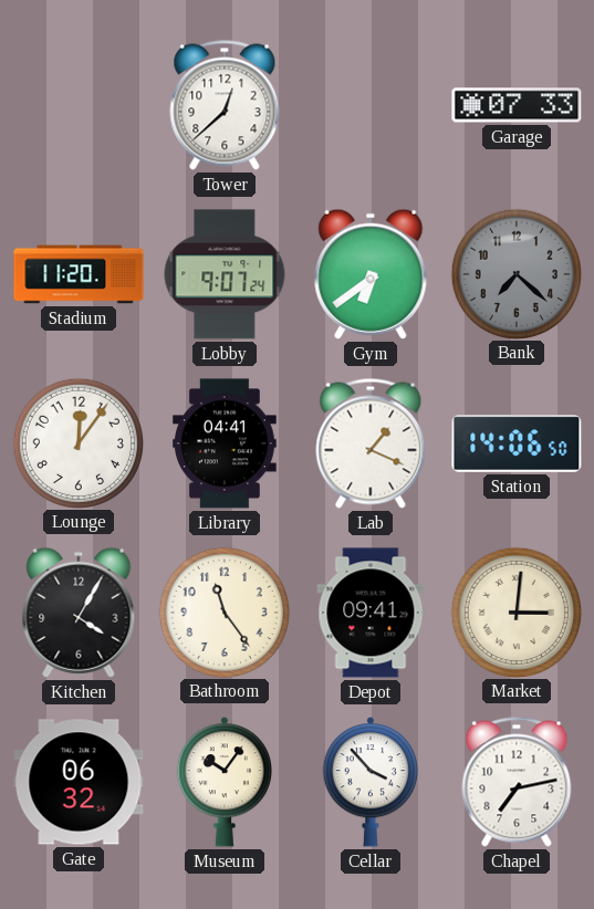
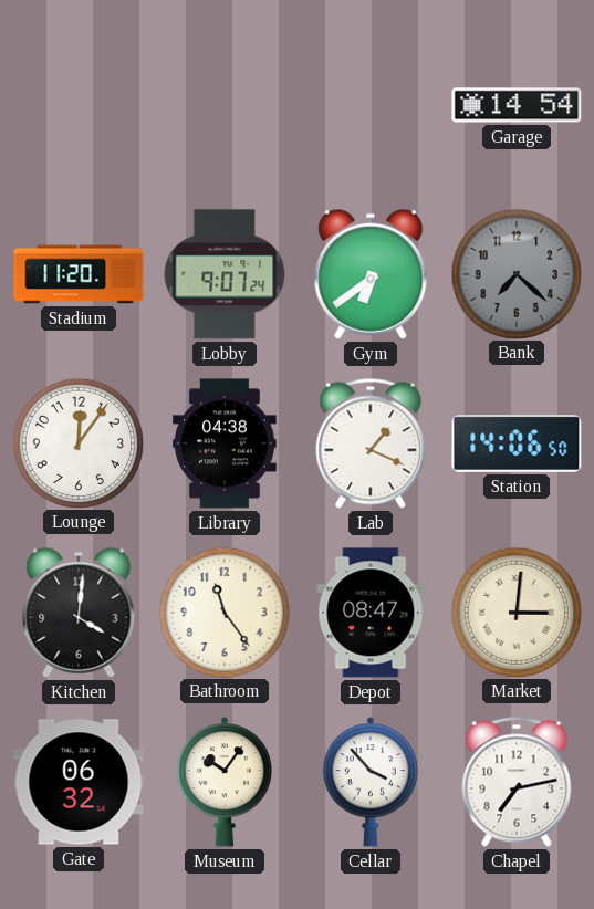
Tower: 12:38 -> none (225, 105)
Garage: 07:33 -> 14:54 (517, 105)
Library: 04:41 -> 04:38 (226, 443)
Kitchen: 4:05 -> 4:01 (79, 613)
Depot: 09:41 -> 08:47 (371, 613)
